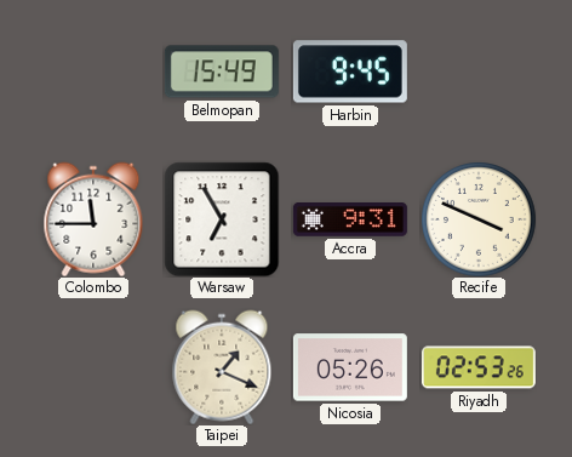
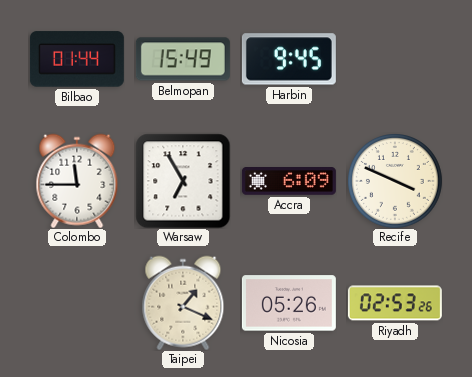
Bilbao: none -> 01:44 (77, 59)
Accra: 9:31 -> 6:09 (289, 182)
